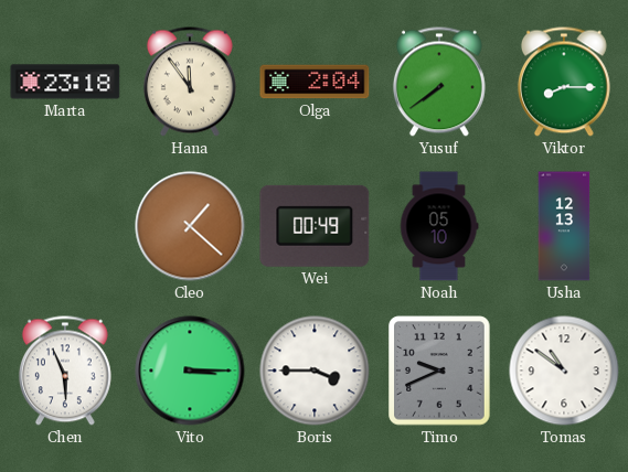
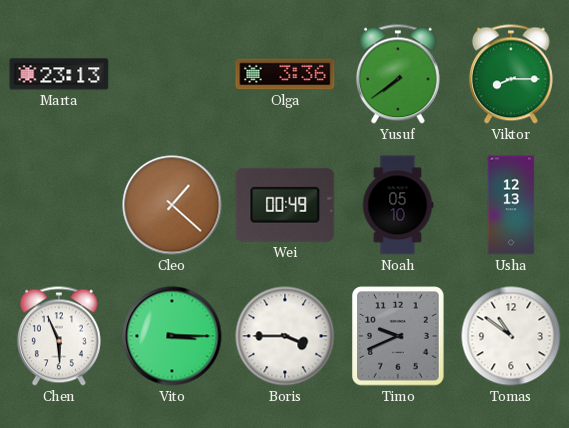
Marta: 23:18 -> 23:13 (59, 74)
Hana: 11:54 -> none (190, 82)
Olga: 2:04 -> 3:36 (285, 74)
